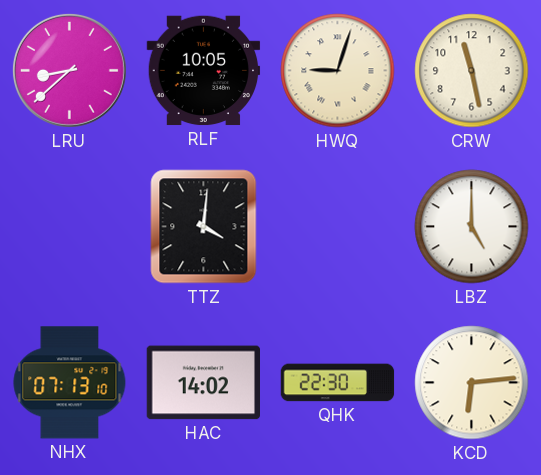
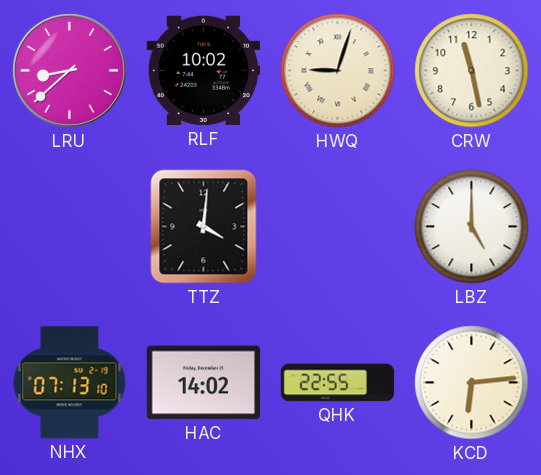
RLF: 10:05 -> 10:02 (204, 71)
QHK: 22:30 -> 22:55 (338, 383)
